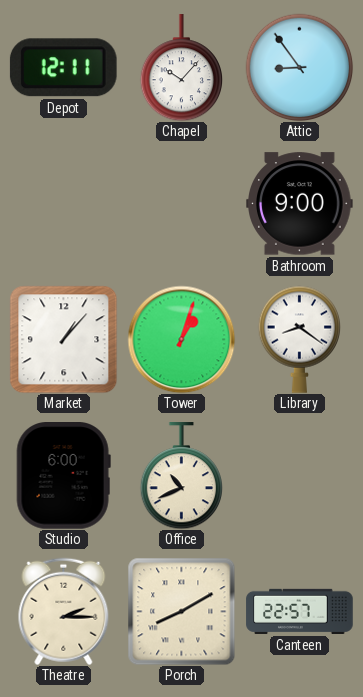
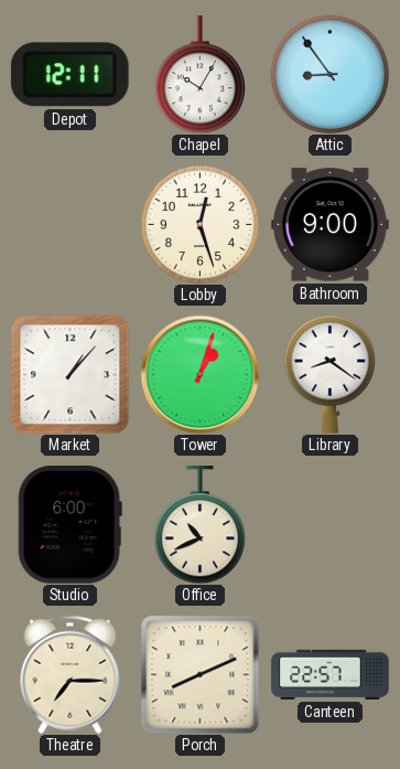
Chapel: 10:07 -> 10:05 (199, 75)
Lobby: none -> 12:27 (199, 224)
Theatre: 2:15 -> 7:15 (71, 674)
Porch: 8:10 -> 8:11 (199, 674)
